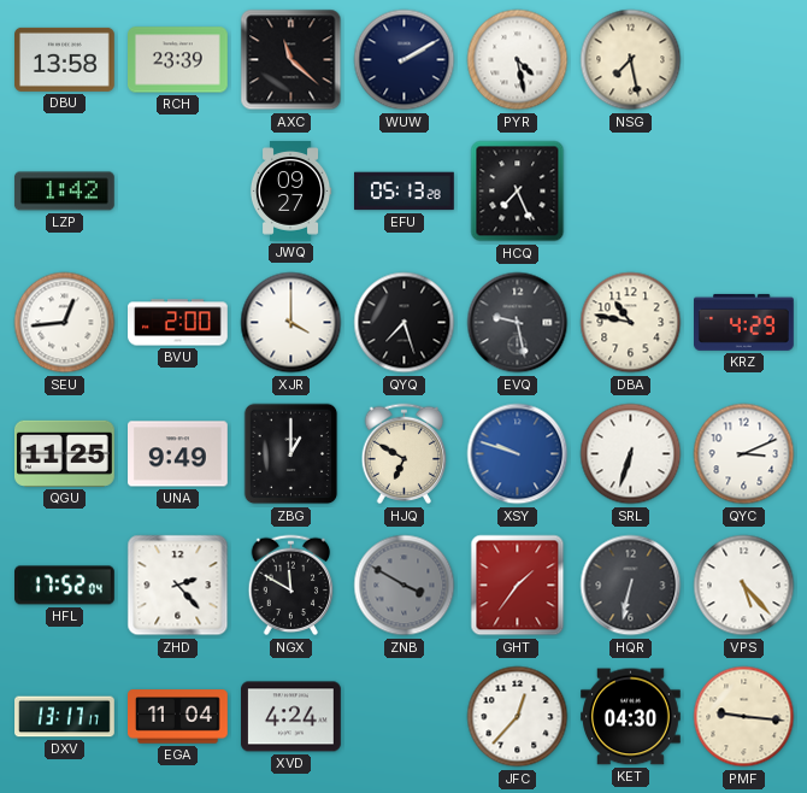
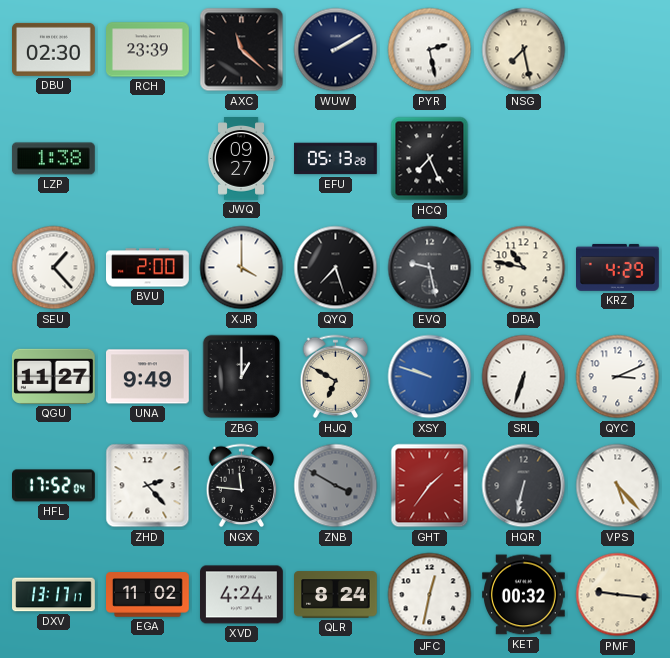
DBU: 13:58 -> 02:30 (54, 49)
PYR: 4:28 -> 2:28 (430, 50)
LZP: 1:42 -> 1:38 (54, 159)
SEU: 12:44 -> 1:23 (54, 268)
QGU: 11:25 -> 11:27 (53, 376)
NGX: 11:50 -> 11:46 (242, 486)
EGA: 11:04 -> 11:02 (148, 595)
QLR: none -> 8:24 (336, 595)
JFC: 12:37 -> 12:32 (430, 595)
KET: 04:30 -> 00:32 (524, 595)
